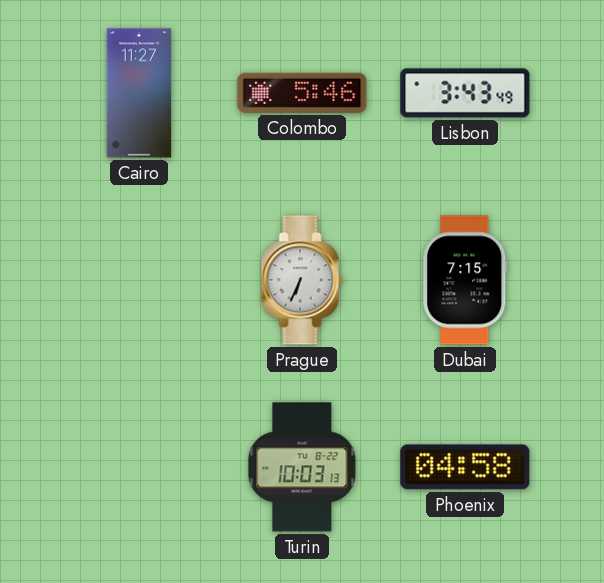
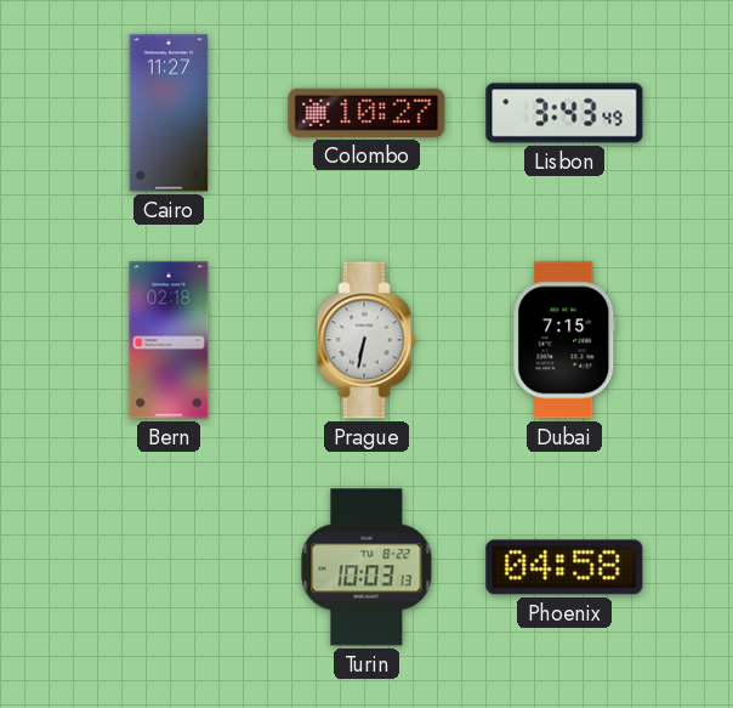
Colombo: 5:46 -> 10:27 (366, 113)
Bern: none -> 02:18 (169, 340)
Prague: 6:34 -> 6:32 (366, 340)
